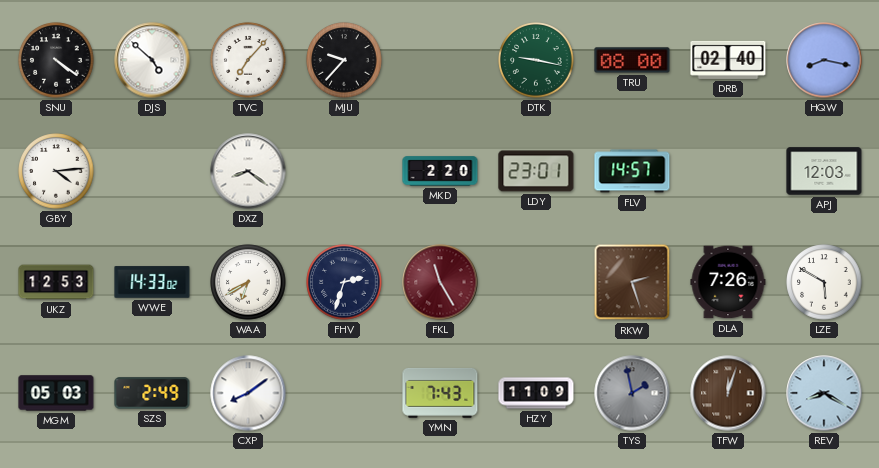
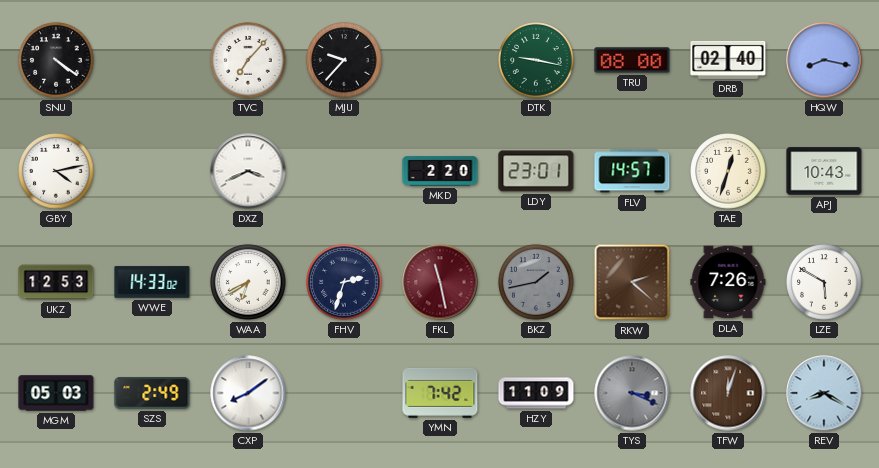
DJS: 4:52 -> none (152, 60)
GBY: 4:14 -> 4:13 (56, 171)
DXZ: 8:21 -> 3:41 (248, 171)
TAE: none -> 12:33 (728, 171)
APJ: 12:03 -> 10:43 (824, 171)
FKL: 11:25 -> 11:28 (440, 282)
BKZ: none -> 1:43 (536, 282)
RKW: 2:27 -> 2:22 (632, 282)
YMN: 7:43 -> 7:42 (440, 393)
TYS: 1:58 -> 3:19 (632, 393)
